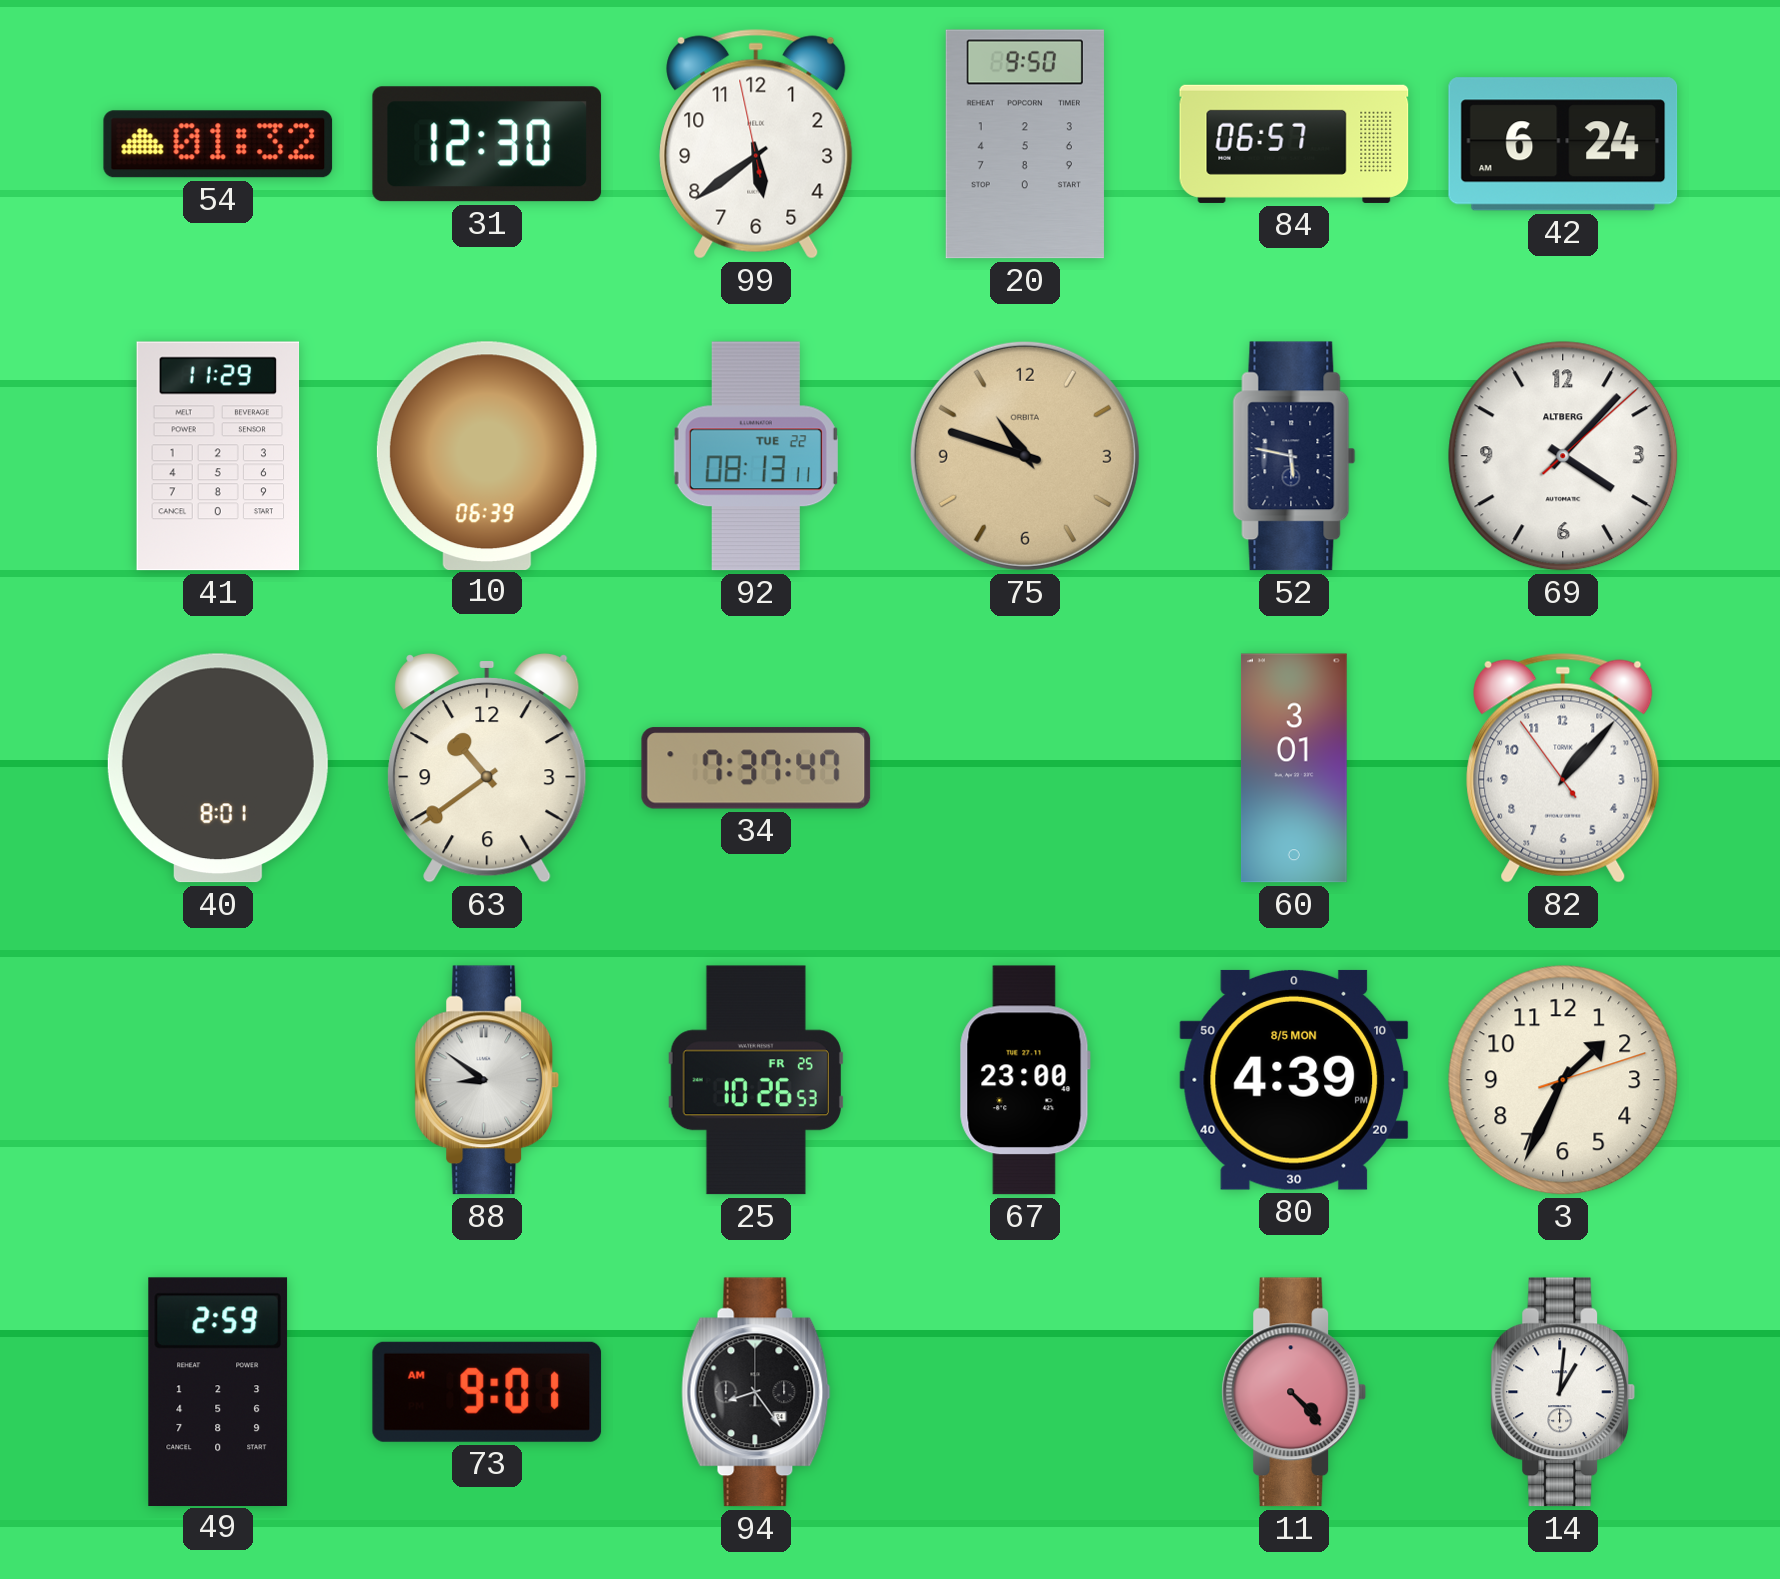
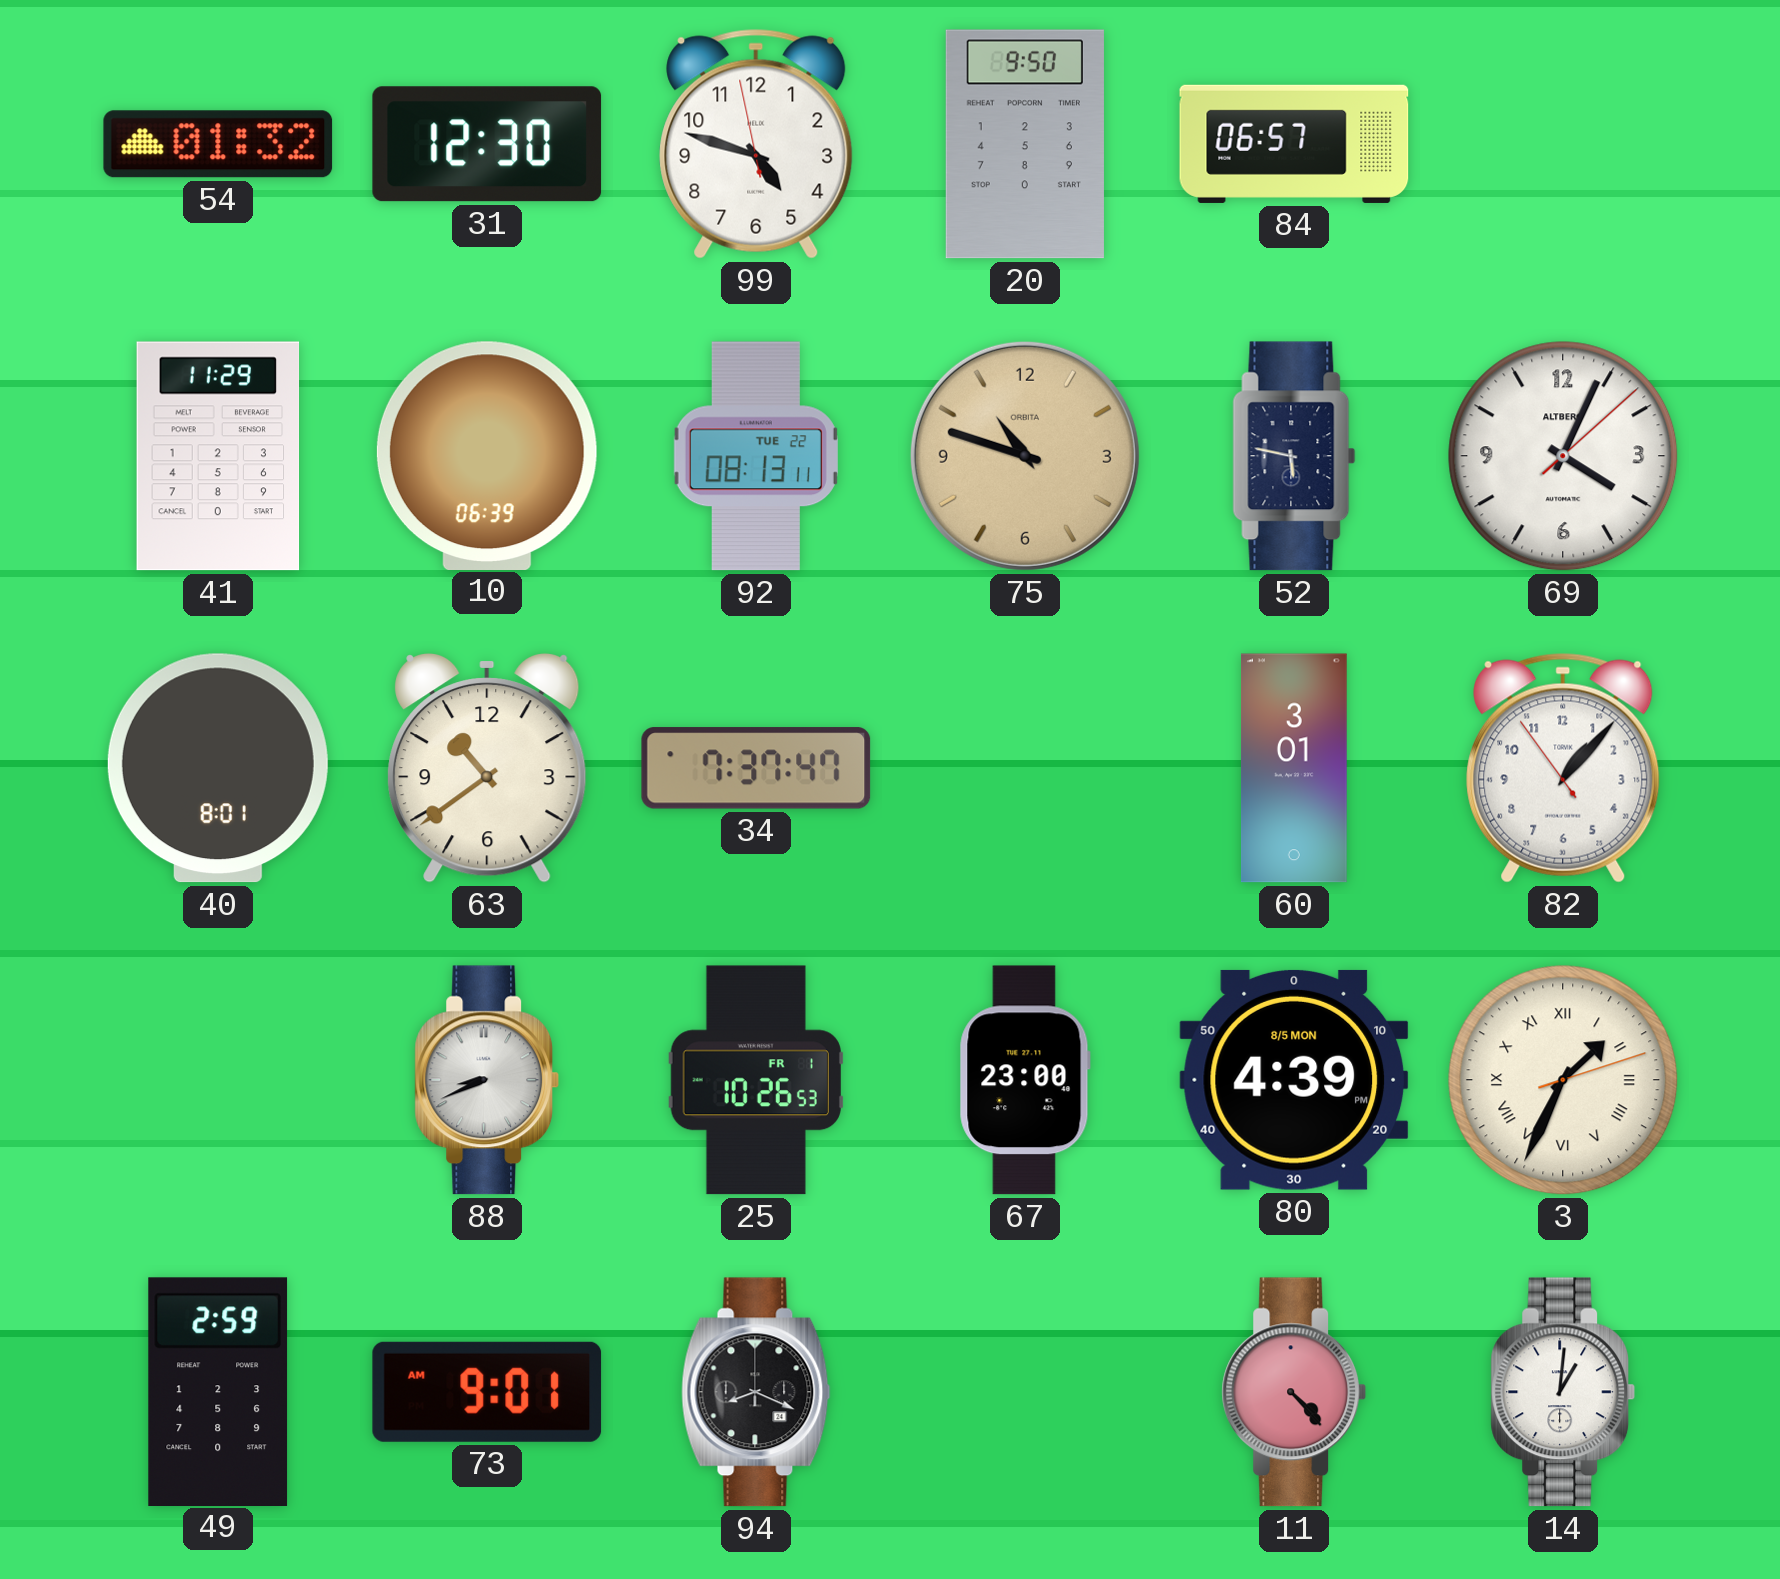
99: 5:38 -> 4:47 (756, 144)
42: 6:24 -> none (1563, 144)
69: 4:07 -> 4:04 (1563, 456)
88: 8:51 -> 8:41 (487, 1080)
25 date: FR 25 -> FR 1 (756, 1080)
3 numerals: Arabic -> Roman (1563, 1080)
94: 8:24 -> 8:19 (756, 1392)
